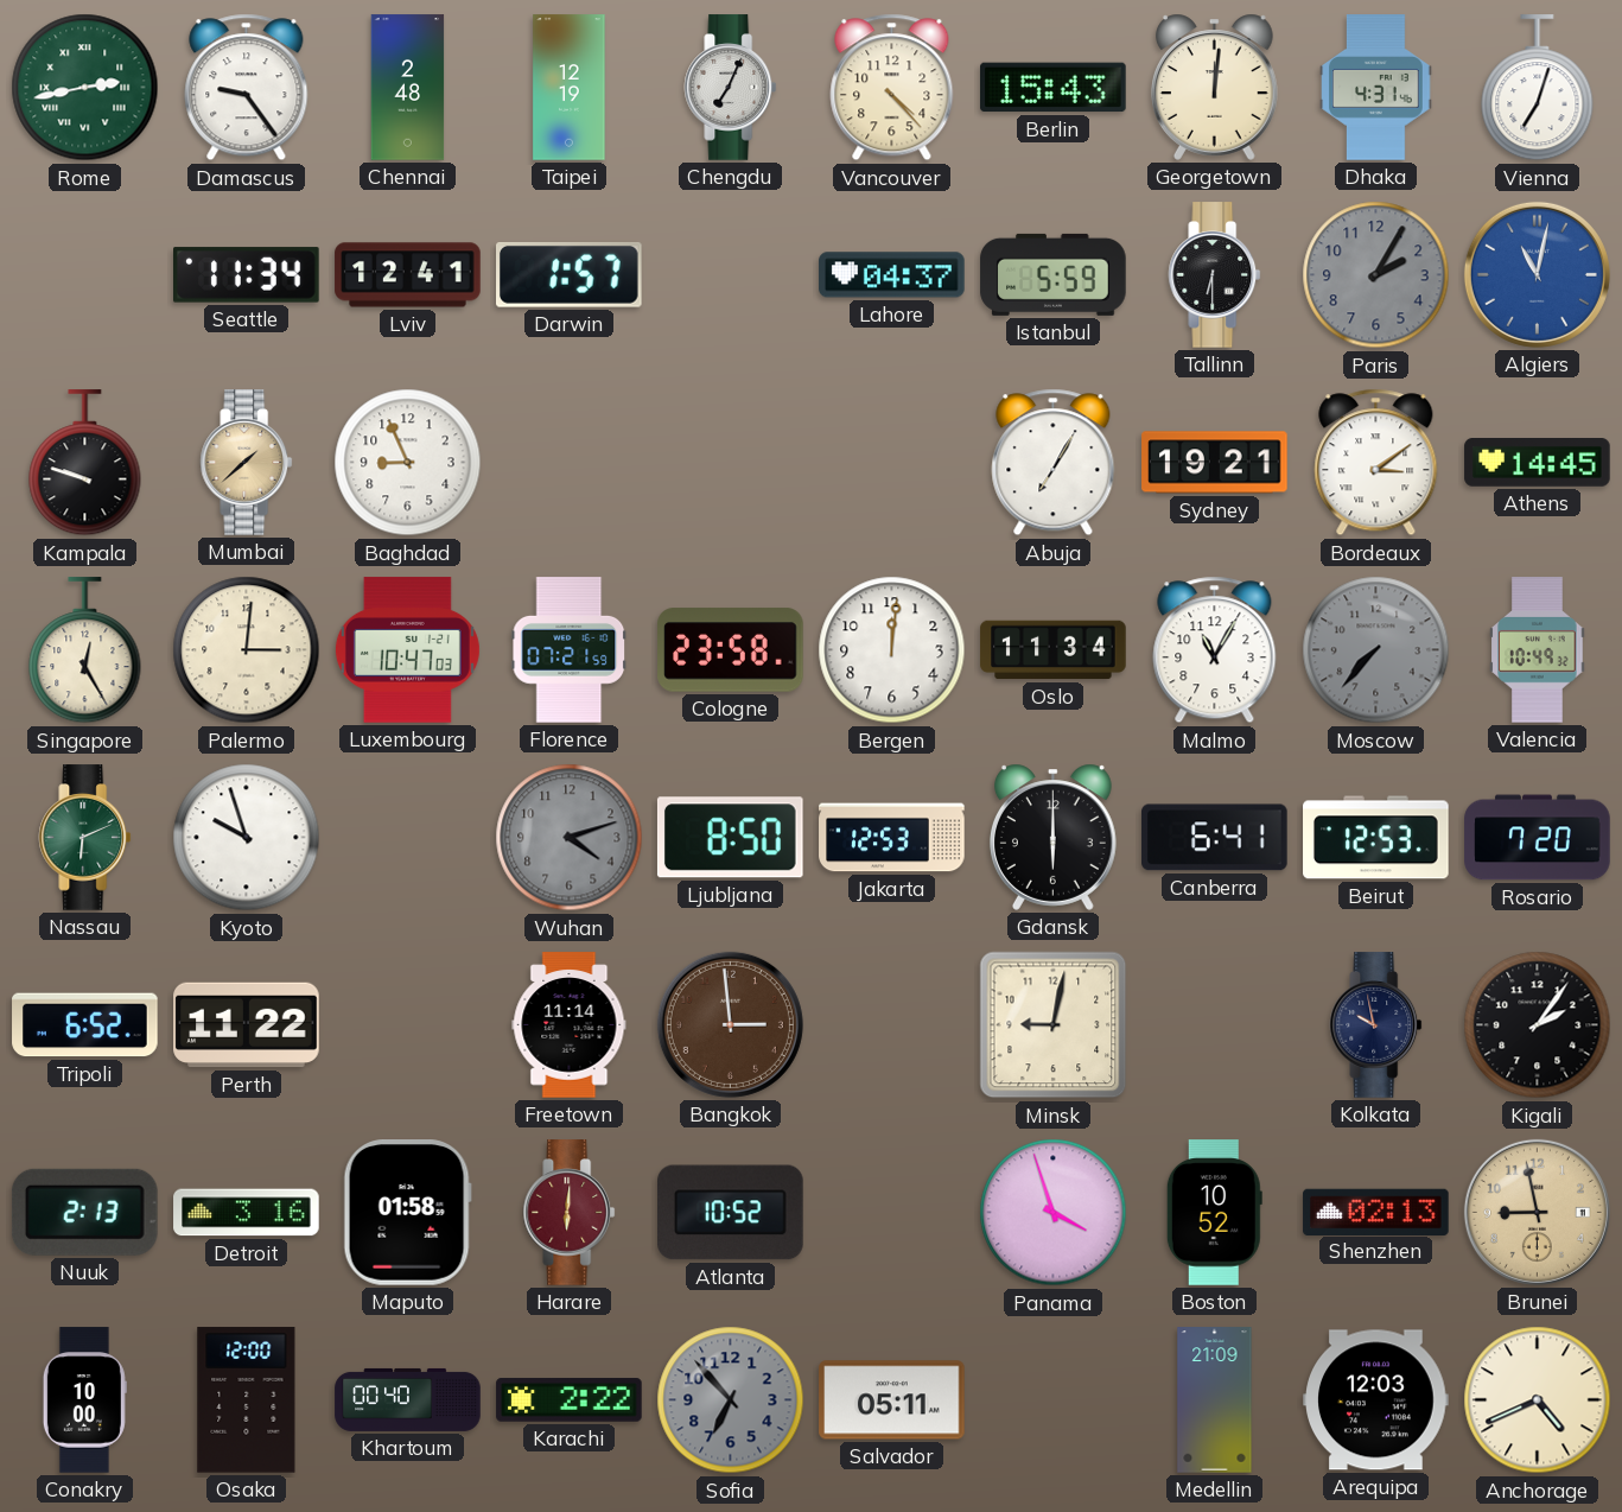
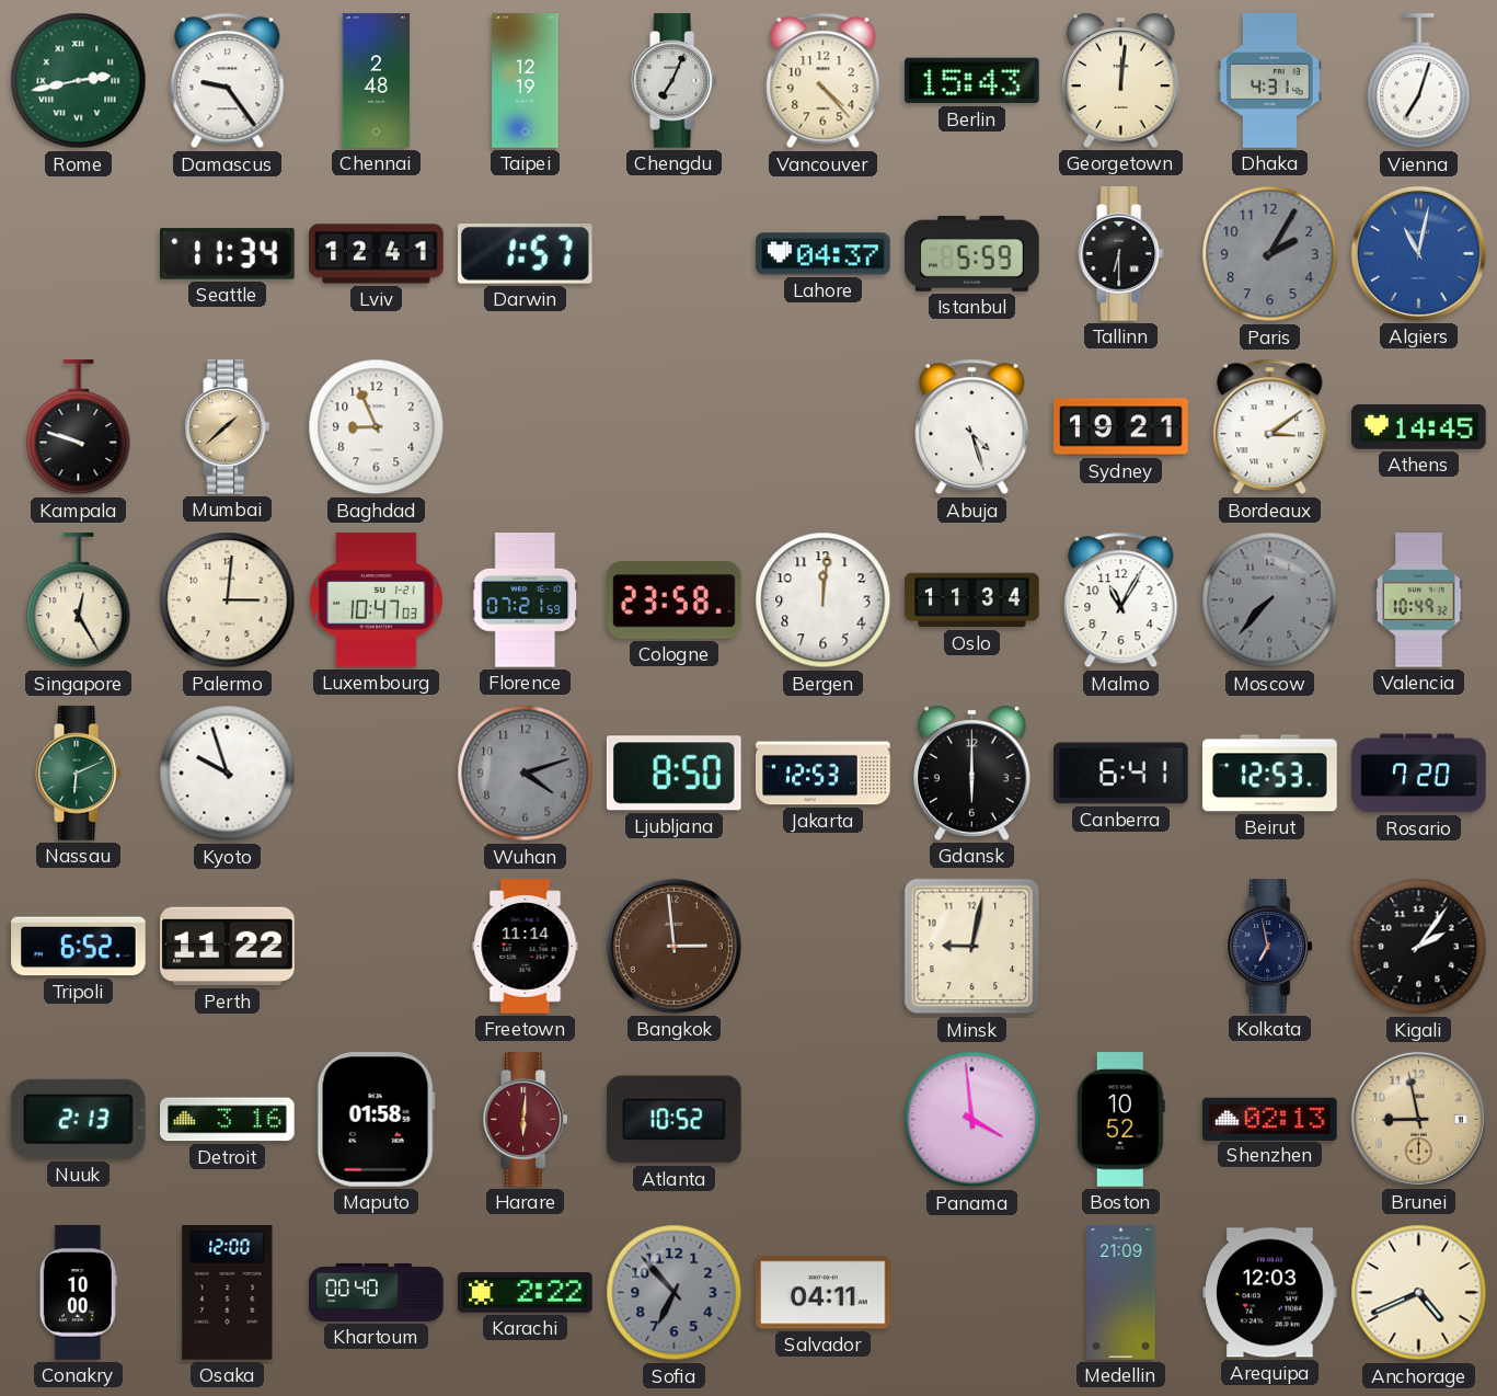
Abuja: 7:05 -> 4:27 (972, 427)
Kolkata: 9:58 -> 6:58 (1270, 947)
Panama: 3:57 -> 3:59 (972, 1120)
Salvador: 05:11 -> 04:11 (824, 1293)
